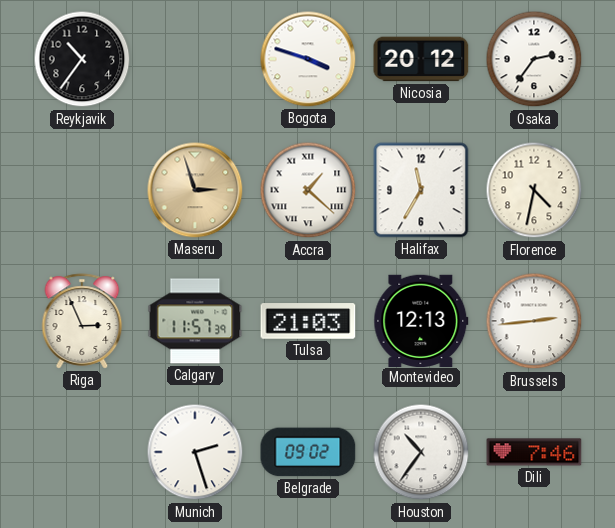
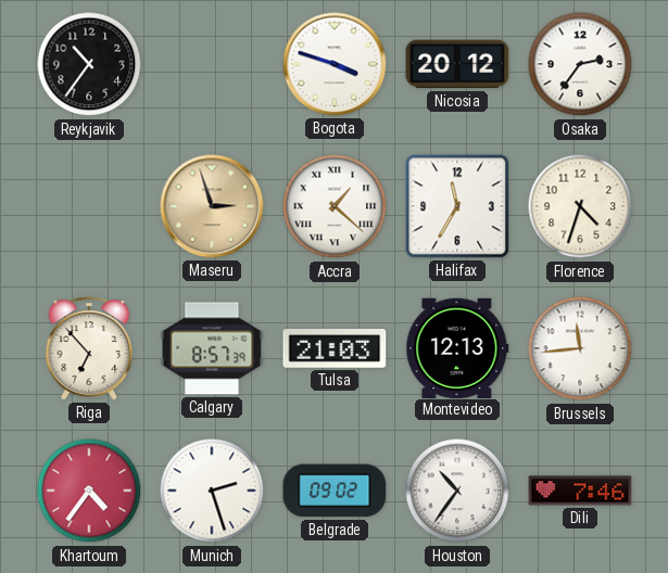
Florence: 4:32 -> 4:33 (580, 206)
Riga: 2:56 -> 6:53 (89, 348)
Calgary: 11:57 -> 8:57 (212, 348)
Brussels: 2:44 -> 11:44 (580, 348)
Khartoum: none -> 4:36 (89, 491)
